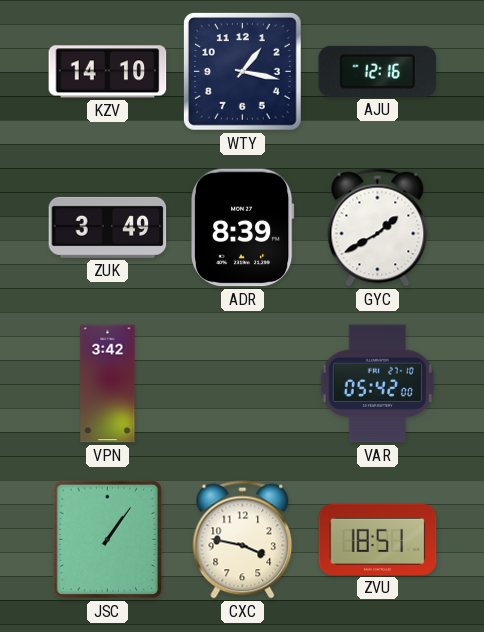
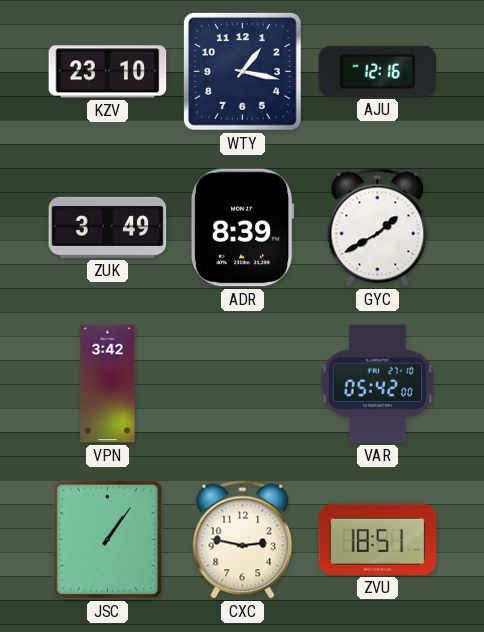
KZV: 14:10 -> 23:10 (108, 72)
CXC: 3:47 -> 2:47 (243, 540)
